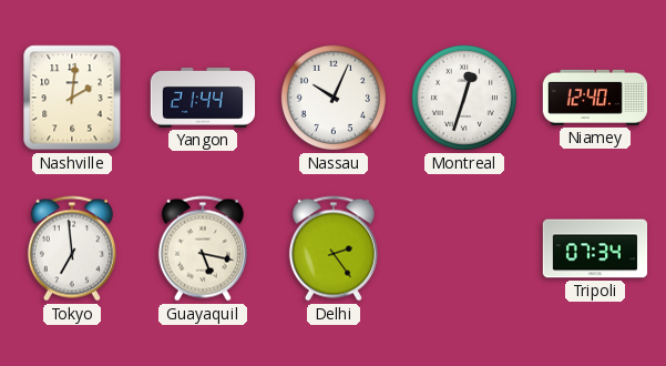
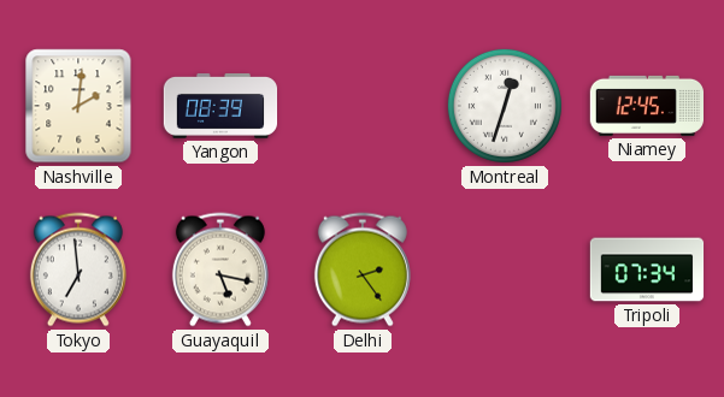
Yangon: 21:44 -> 08:39 (220, 106)
Nassau: 10:04 -> none (334, 98)
Niamey: 12:40 -> 12:45 (646, 106)
